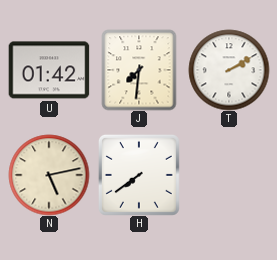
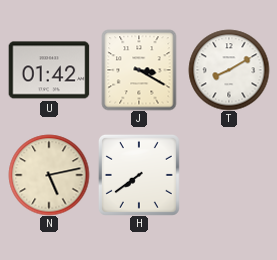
J: 7:31 -> 3:20 (139, 70)
T: 2:10 -> 8:10 (229, 70)
